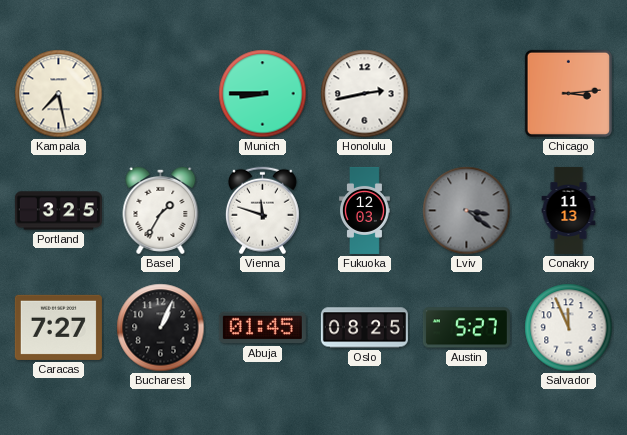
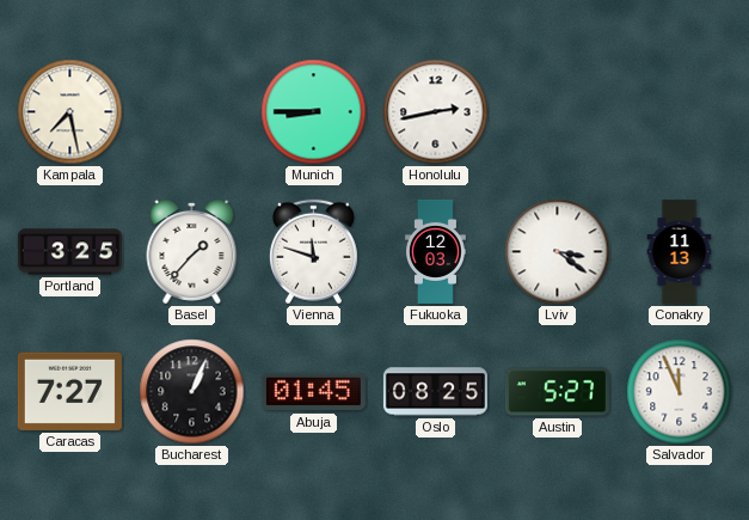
Chicago: 3:14 -> none (568, 93)
Basel: 1:35 -> 1:37 (192, 251)
Lviv dial: grey -> white (558, 252)
